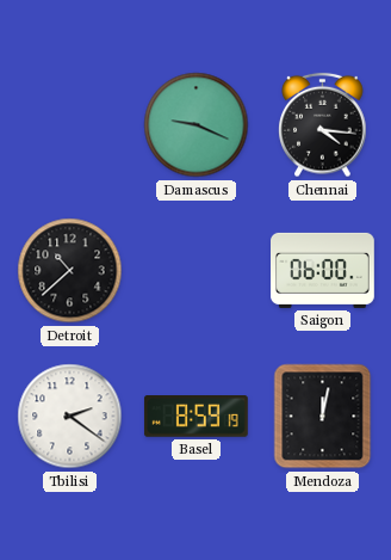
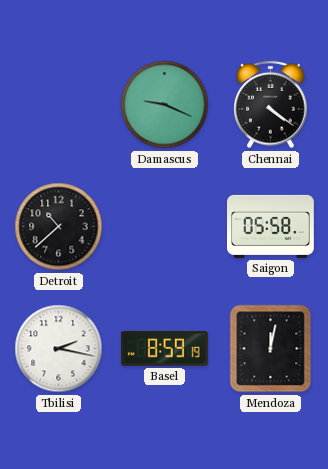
Chennai: 4:16 -> 4:21 (271, 105)
Saigon: 06:00 -> 05:58 (271, 226)
Tbilisi: 2:21 -> 2:17 (59, 349)
